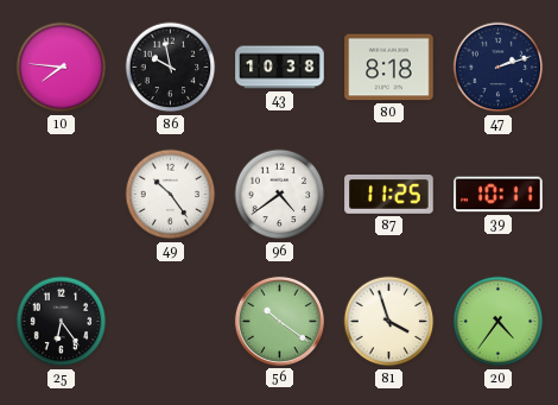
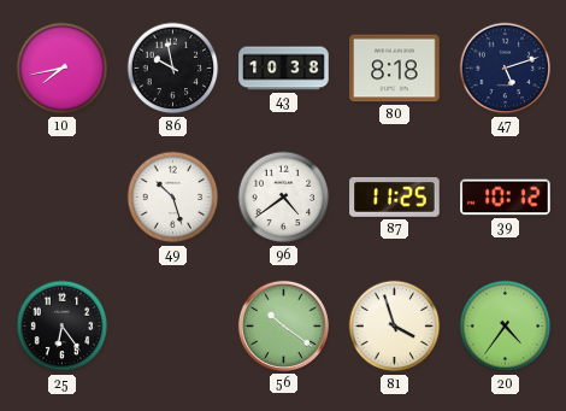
10: 7:46 -> 7:43 (63, 69)
47: 2:12 -> 5:12 (506, 69)
49: 10:24 -> 10:27 (173, 198)
39: 10:11 -> 10:12 (506, 198)
